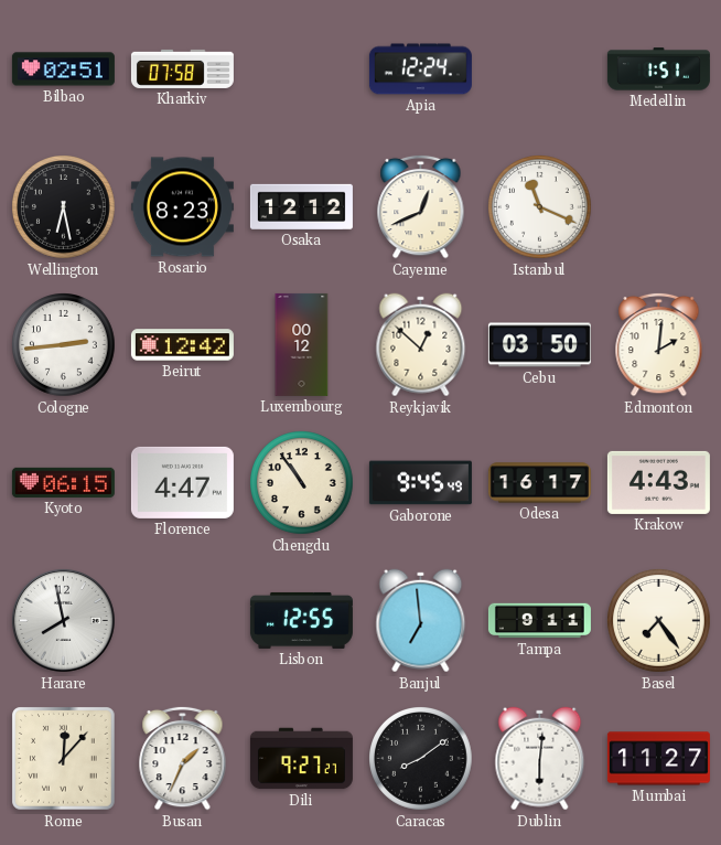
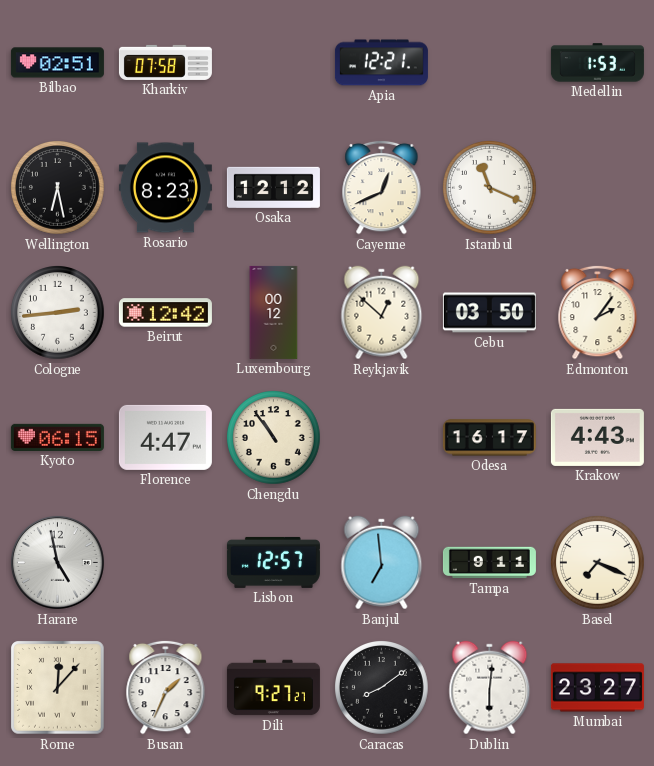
Apia: 12:24 -> 12:21 (381, 63)
Medellin: 1:51 -> 1:53 (597, 63)
Edmonton: 2:01 -> 2:06 (598, 312)
Gaborone: 9:45 -> none (420, 483)
Harare: 7:58 -> 4:58 (57, 562)
Lisbon: 12:55 -> 12:57 (273, 562)
Basel: 7:24 -> 7:19 (598, 563)
Mumbai: 11:27 -> 23:27 (597, 688)
